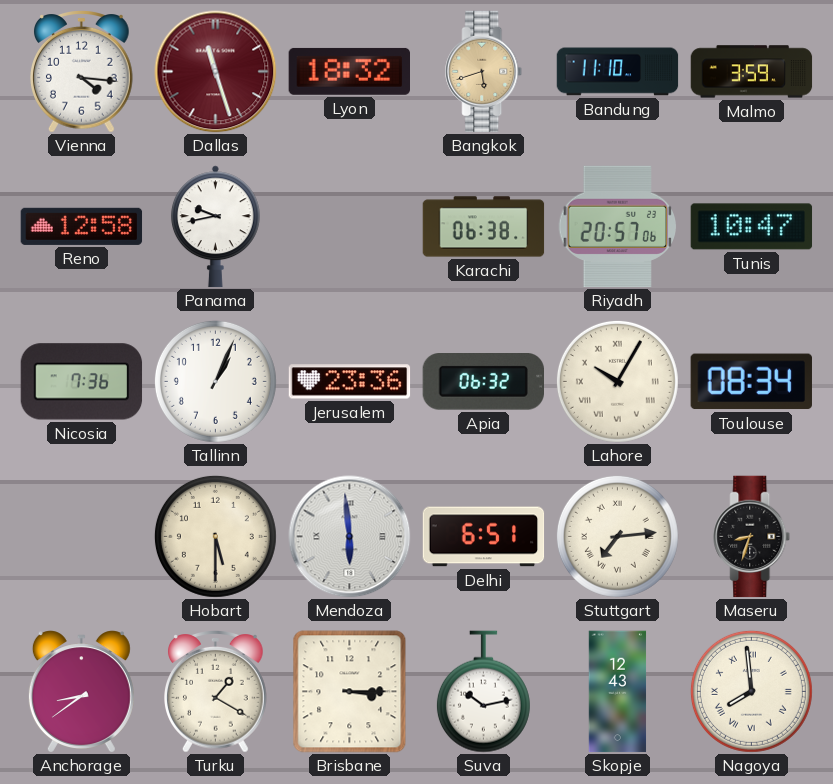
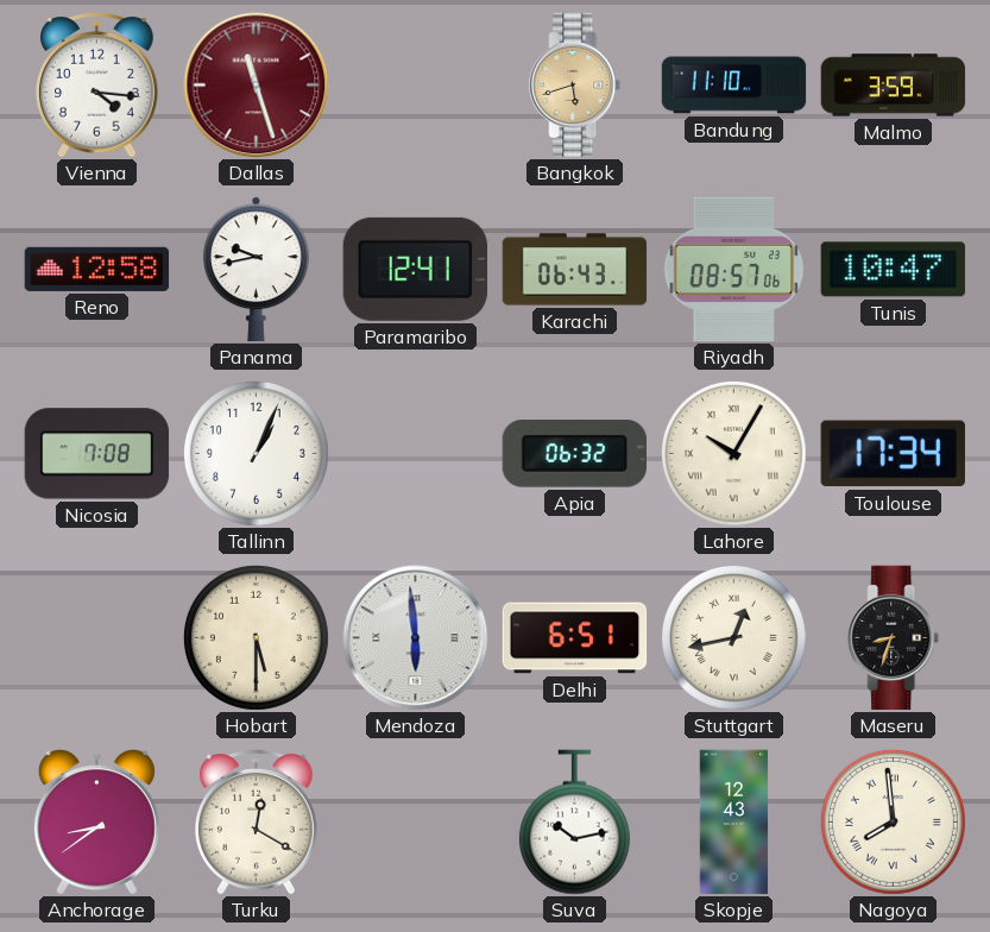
Lyon: 18:32 -> none (350, 71)
Paramaribo: none -> 12:41 (415, 269)
Karachi: 06:38 -> 06:43 (575, 270)
Riyadh: 20:57 -> 08:57 (734, 270)
Nicosia: 7:36 -> 7:08 (97, 454)
Jerusalem: 23:36 -> none (350, 382)
Toulouse: 08:34 -> 17:34 (893, 454)
Stuttgart: 7:14 -> 12:43 (733, 637)
Turku: 1:20 -> 12:20 (257, 823)
Brisbane: 3:15 -> none (350, 692)
